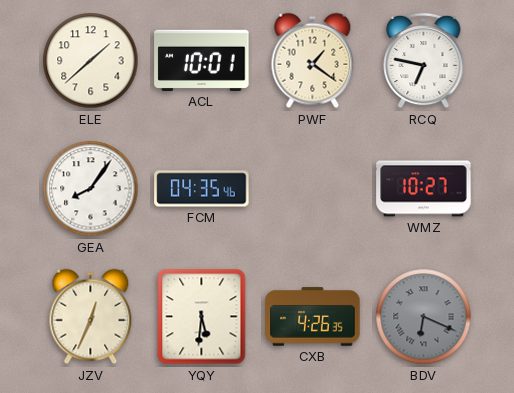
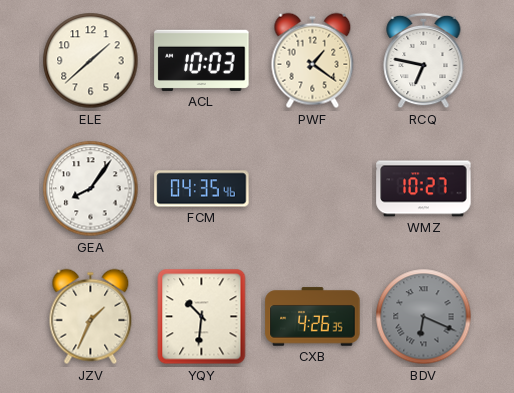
ACL: 10:01 -> 10:03 (202, 60)
JZV: 12:34 -> 1:34 (91, 317)
YQY: 5:31 -> 10:31 (202, 317)
